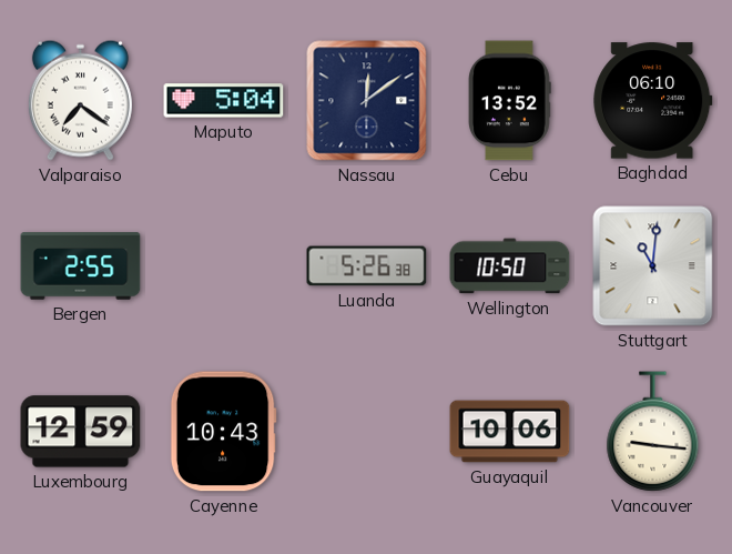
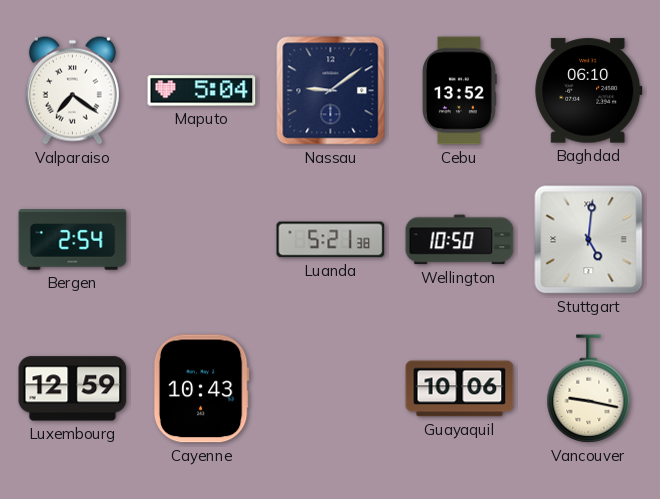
Nassau: 12:09 -> 9:09 (331, 91)
Bergen: 2:55 -> 2:54 (73, 240)
Luanda: 5:26 -> 5:21 (331, 240)
Stuttgart: 11:01 -> 5:01 (589, 240)
Vancouver: 9:16 -> 9:17 (589, 389)
